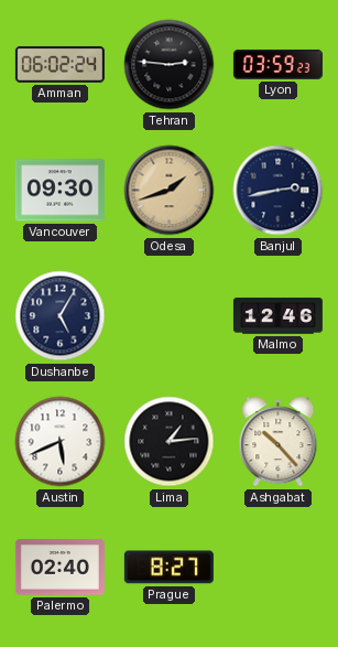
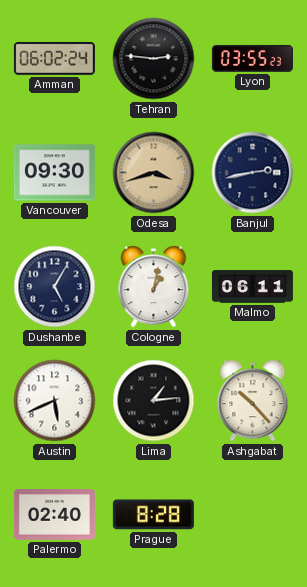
Lyon: 03:59 -> 03:55 (252, 58)
Odesa: 1:42 -> 3:42 (154, 173)
Cologne: none -> 1:02 (154, 287)
Malmo: 12:46 -> 06:11 (252, 287)
Prague: 8:27 -> 8:28 (153, 515)
